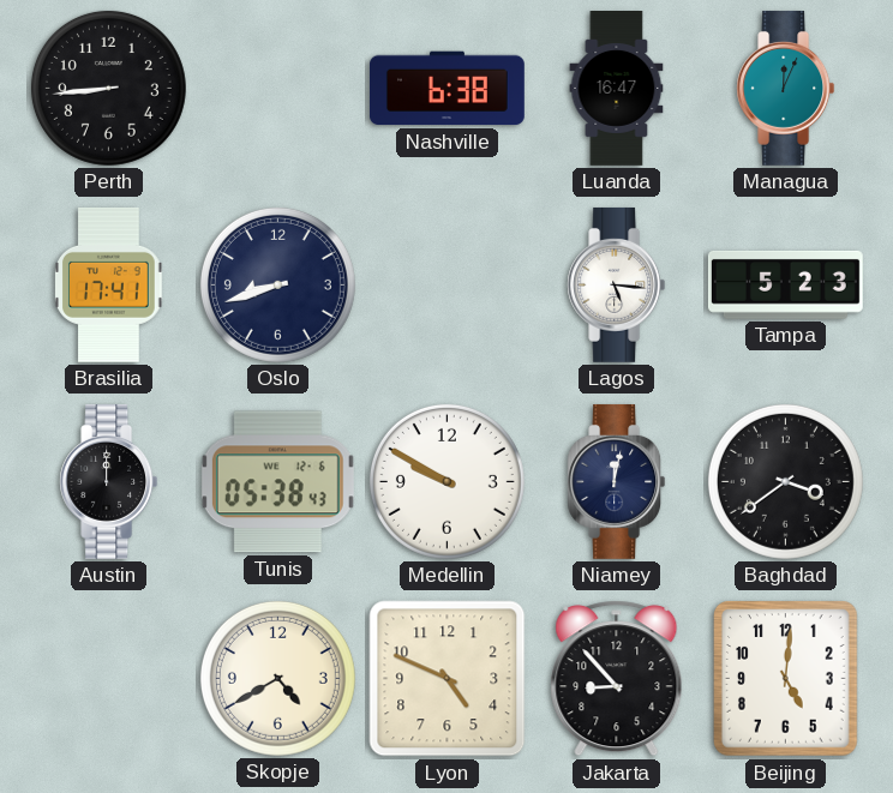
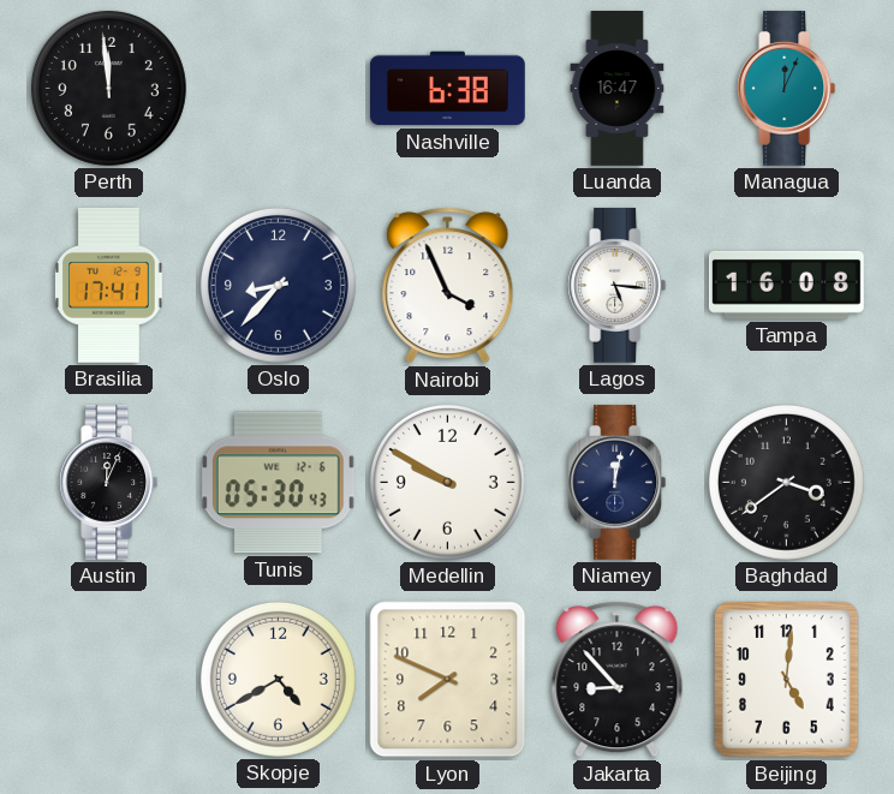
Perth: 8:44 -> 11:59 (108, 88)
Oslo: 8:42 -> 8:37 (278, 285)
Nairobi: none -> 3:56 (448, 286)
Tampa: 5:23 -> 16:08 (786, 285)
Austin: 12:00 -> 12:04 (109, 482)
Tunis: 05:38 -> 05:30 (278, 483)
Lyon: 4:49 -> 7:49 (448, 680)
